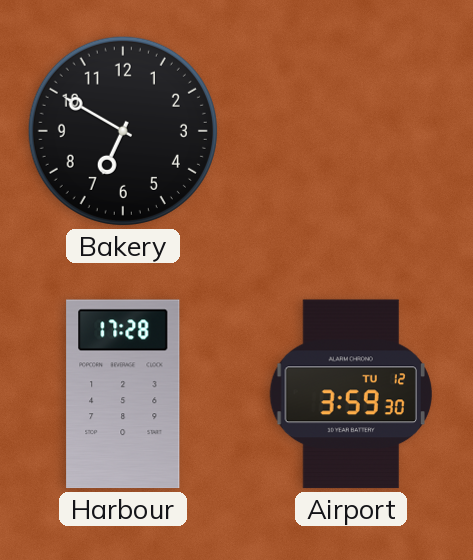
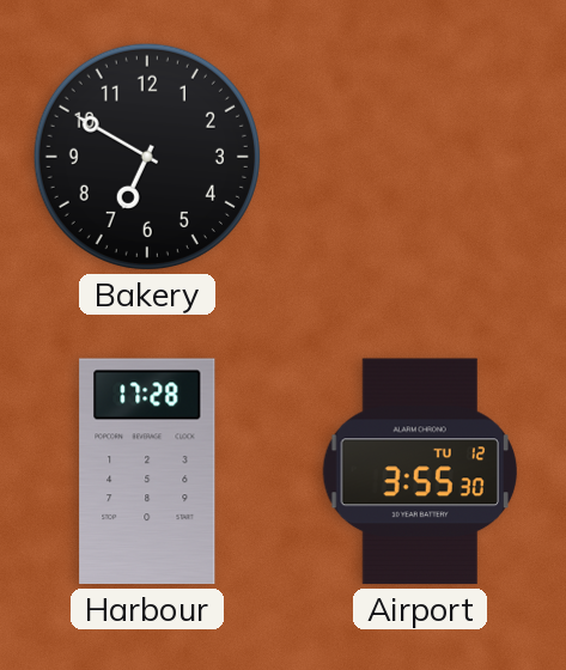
Airport: 3:59 -> 3:55 (420, 471)
